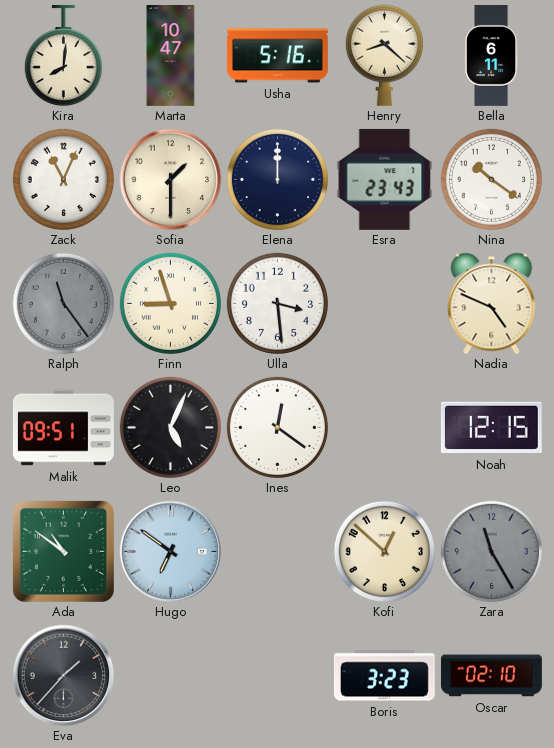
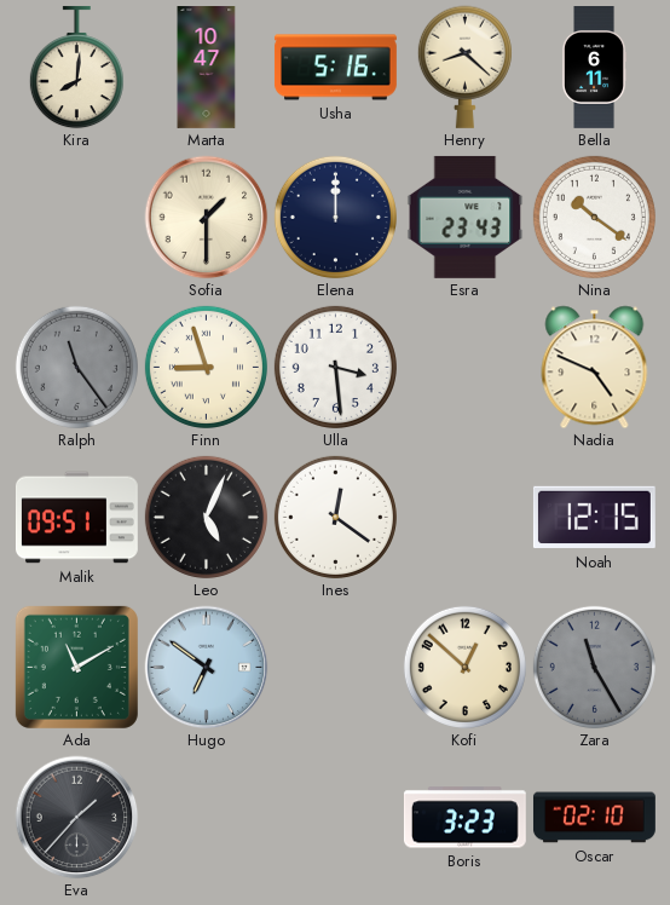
Zack: 11:04 -> none (63, 179)
Ada: 10:51 -> 11:10 (76, 667)
